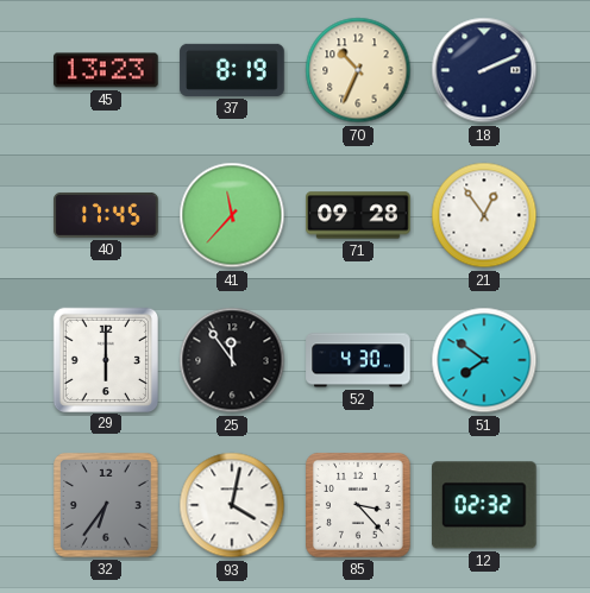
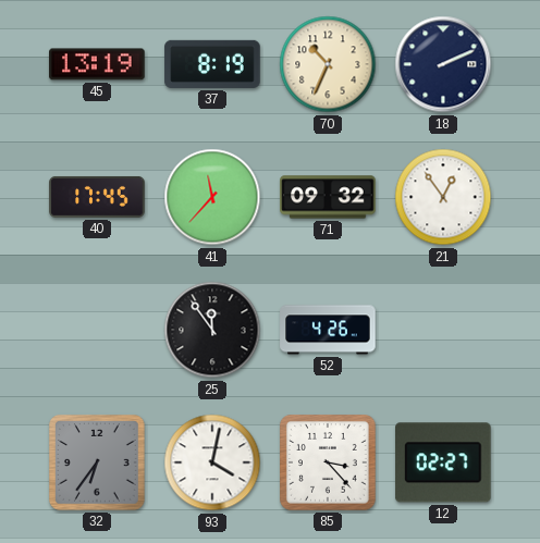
45: 13:23 -> 13:19 (97, 64)
71: 09:28 -> 09:32 (328, 197)
29: 6:00 -> none (105, 359)
52: 4:30 -> 4:26 (328, 330)
51: 7:51 -> none (484, 360)
12: 02:32 -> 02:27 (444, 462)
